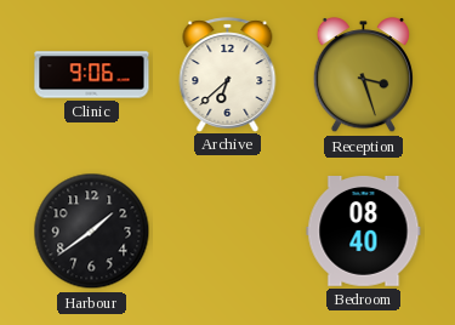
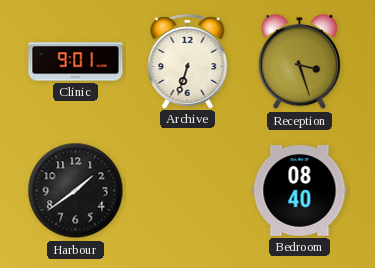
Clinic: 9:06 -> 9:01 (76, 62)
Archive: 6:38 -> 6:33 (188, 61)
